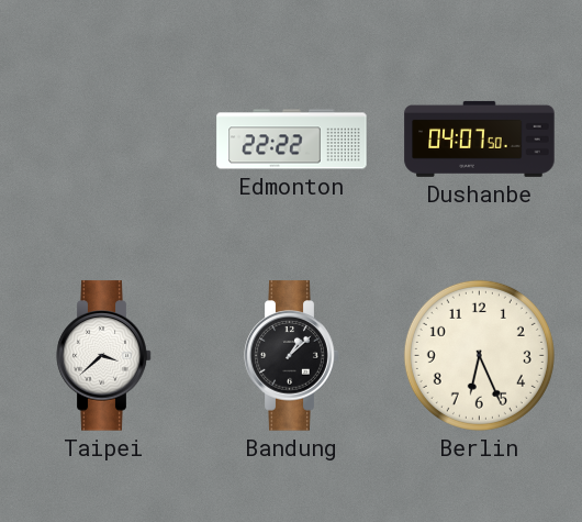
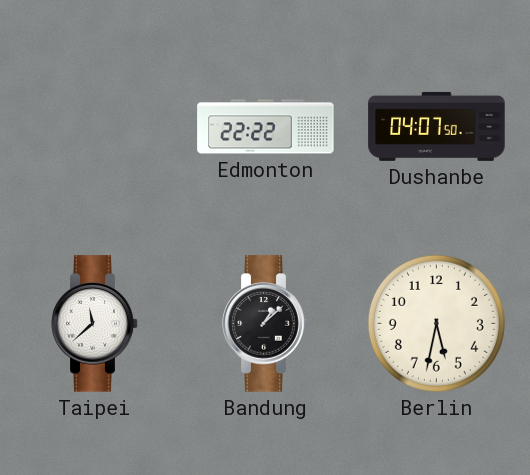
Taipei: 3:38 -> 11:38 (95, 324)
Berlin: 6:26 -> 5:32 (436, 323)
